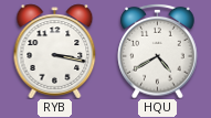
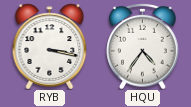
HQU: 4:40 -> 4:36 (143, 46)
